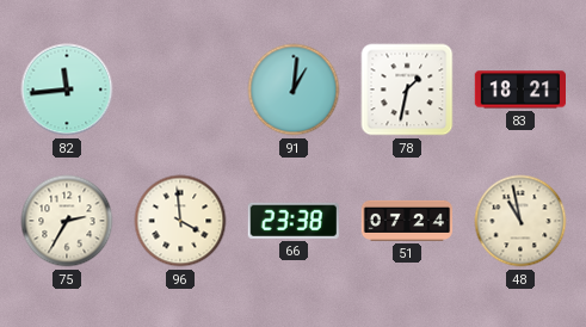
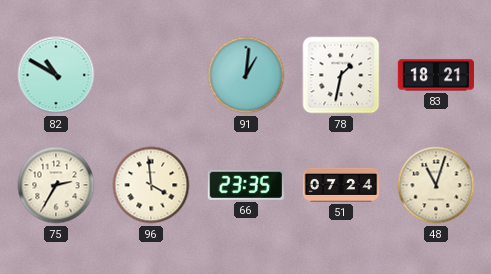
82: 11:44 -> 10:50 (56, 75)
66: 23:38 -> 23:35 (246, 185)
48: 10:58 -> 11:03 (436, 185)
